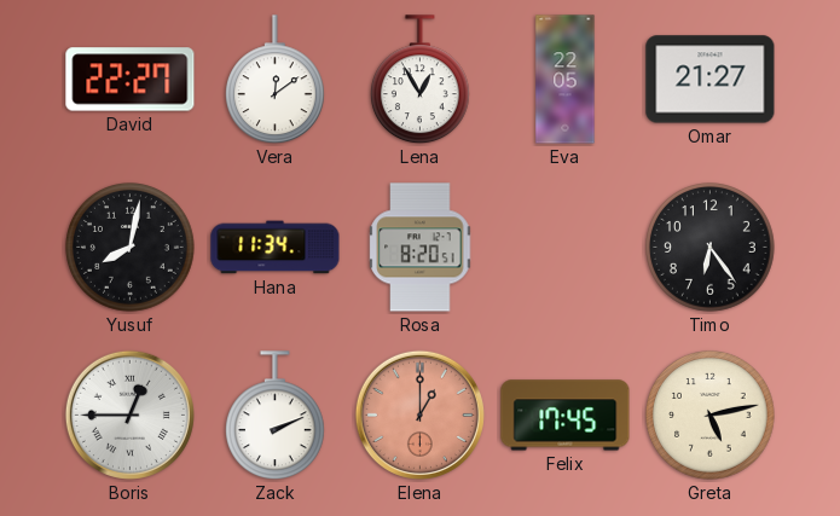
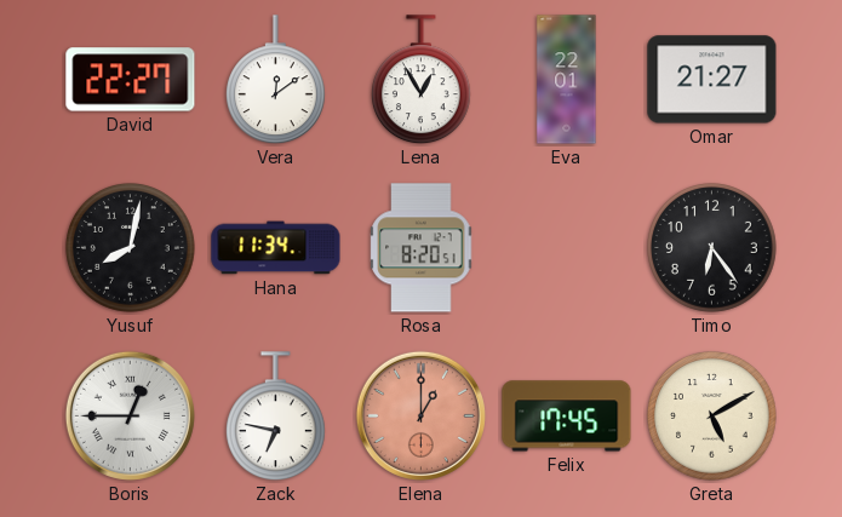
Eva: 22:05 -> 22:01 (567, 80)
Zack: 2:11 -> 6:47 (275, 417)
Greta: 5:13 -> 5:10 (712, 417)
